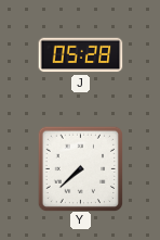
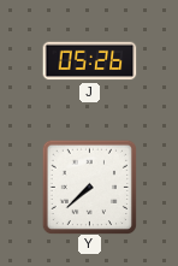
J: 05:28 -> 05:26 (89, 61)
